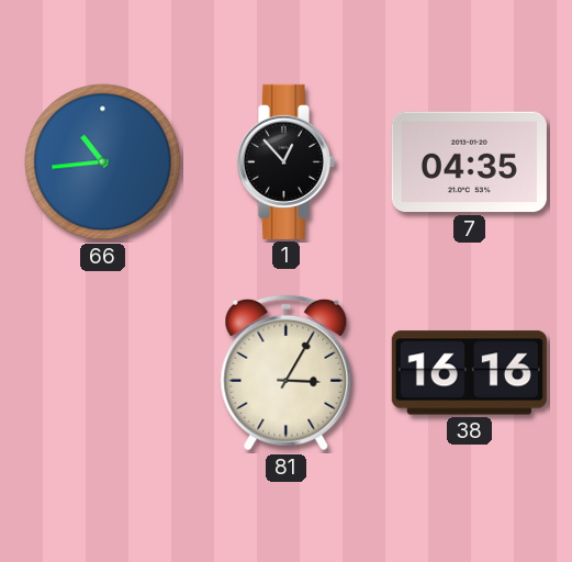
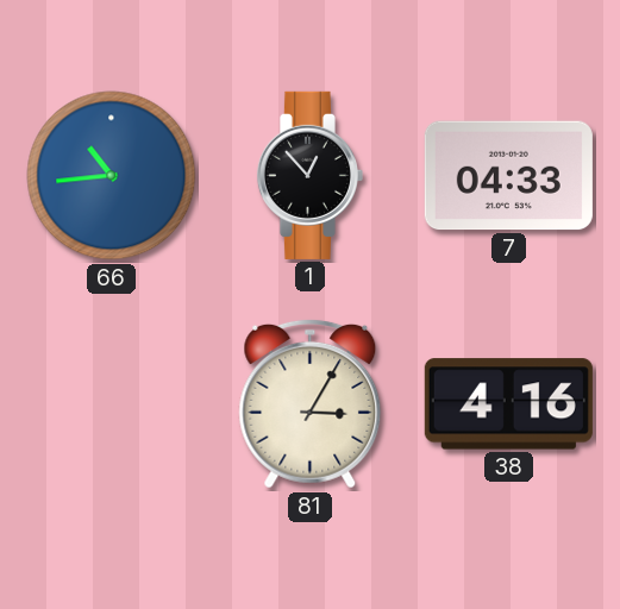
7: 04:35 -> 04:33 (508, 176)
38: 16:16 -> 4:16 (508, 404)
